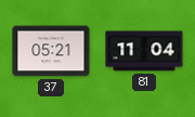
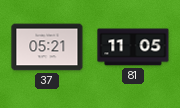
81: 11:04 -> 11:05 (133, 47)
